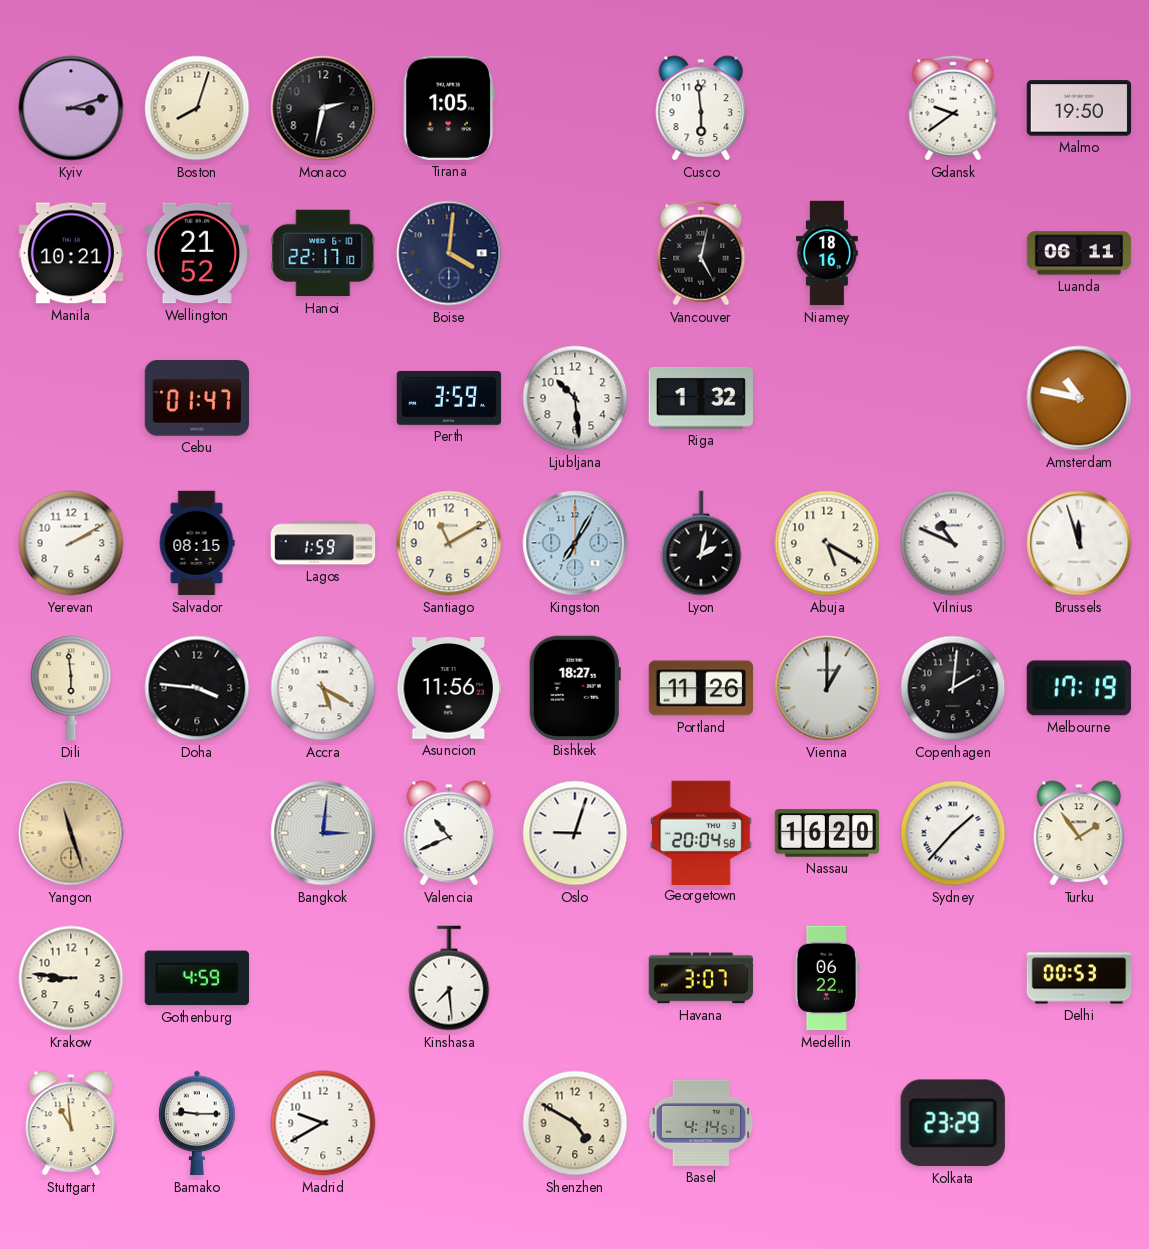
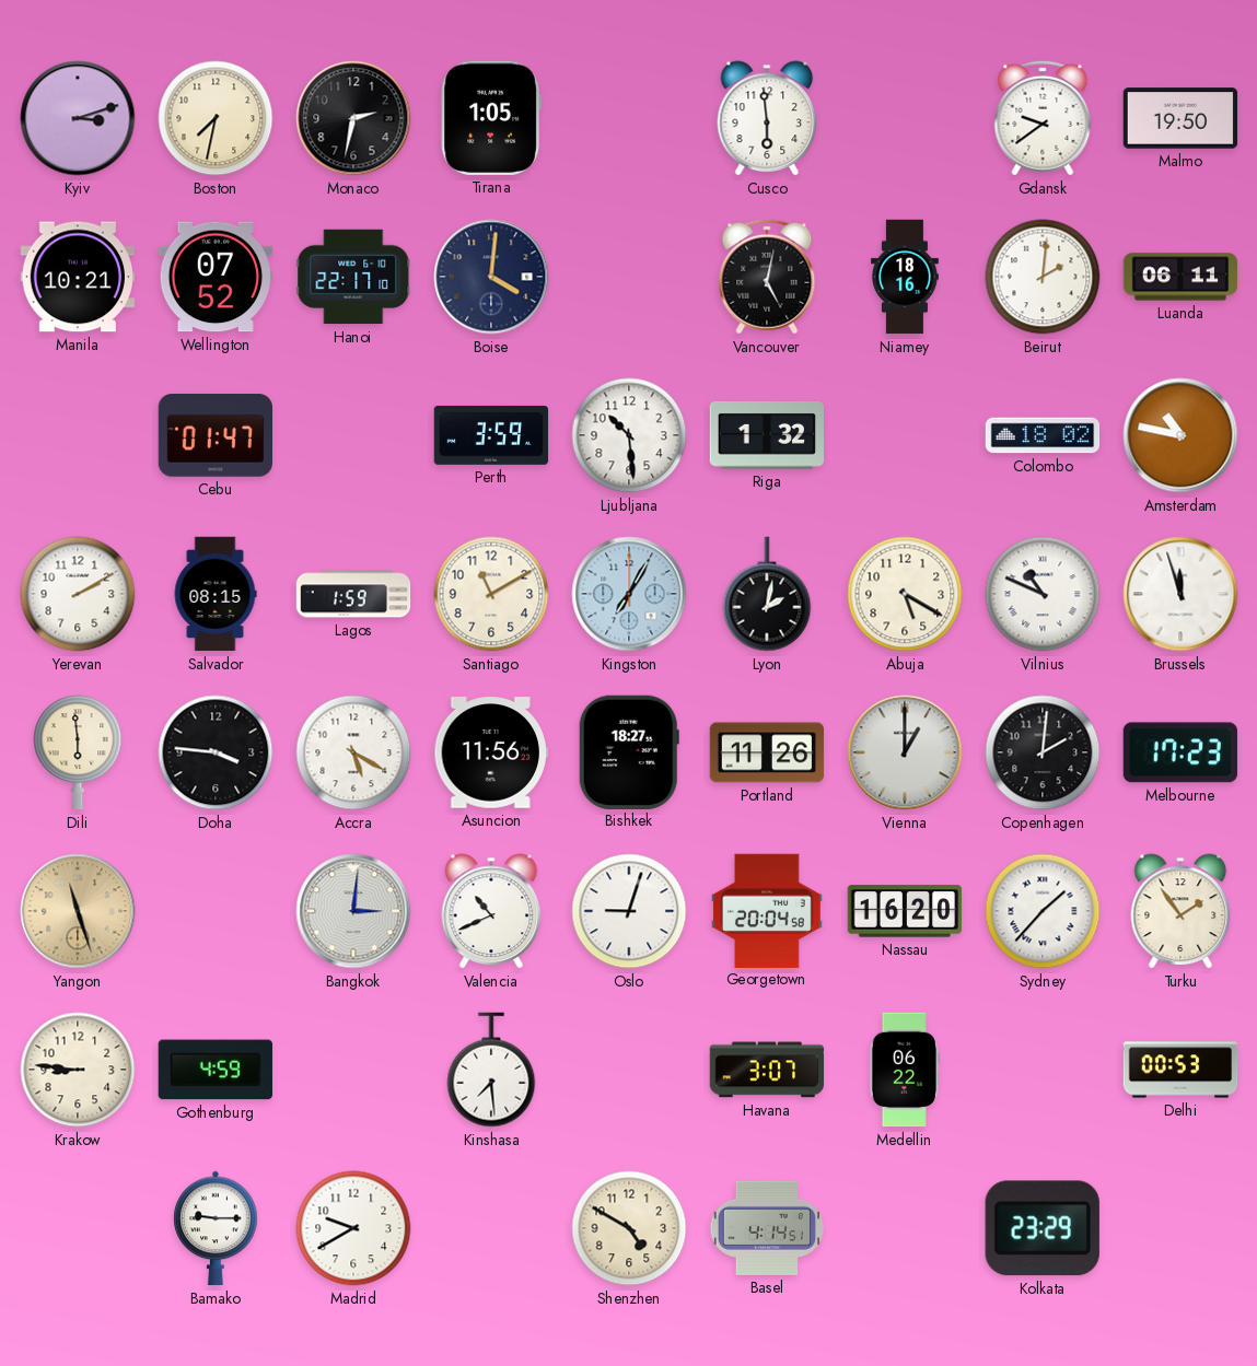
Boston: 8:03 -> 7:32 (216, 118)
Wellington: 21:52 -> 07:52 (216, 277)
Beirut: none -> 2:01 (1043, 277)
Colombo: none -> 18:02 (1043, 435)
Melbourne: 17:19 -> 17:23 (1179, 752)
Stuttgart: 10:59 -> none (71, 1123)
